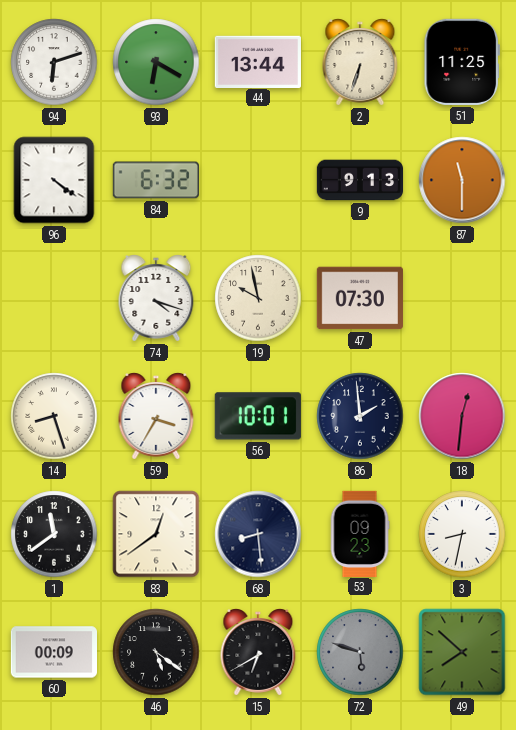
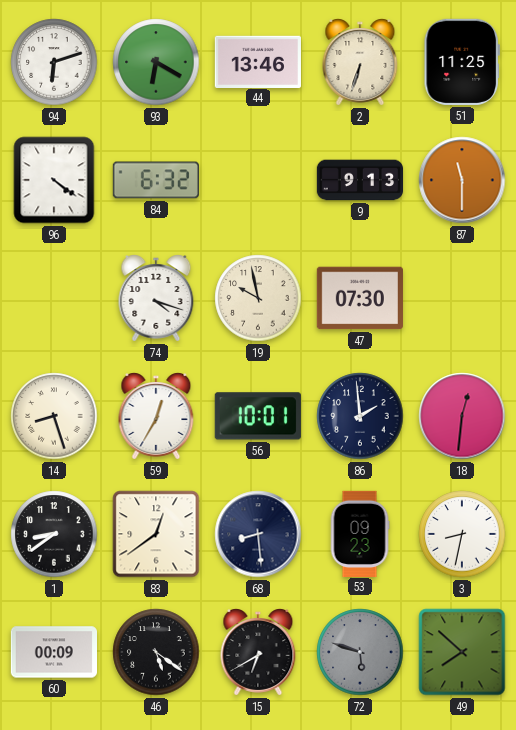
44: 13:44 -> 13:46 (258, 61)
59: 3:35 -> 12:35 (156, 416)
1: 11:39 -> 8:39 (54, 534)
